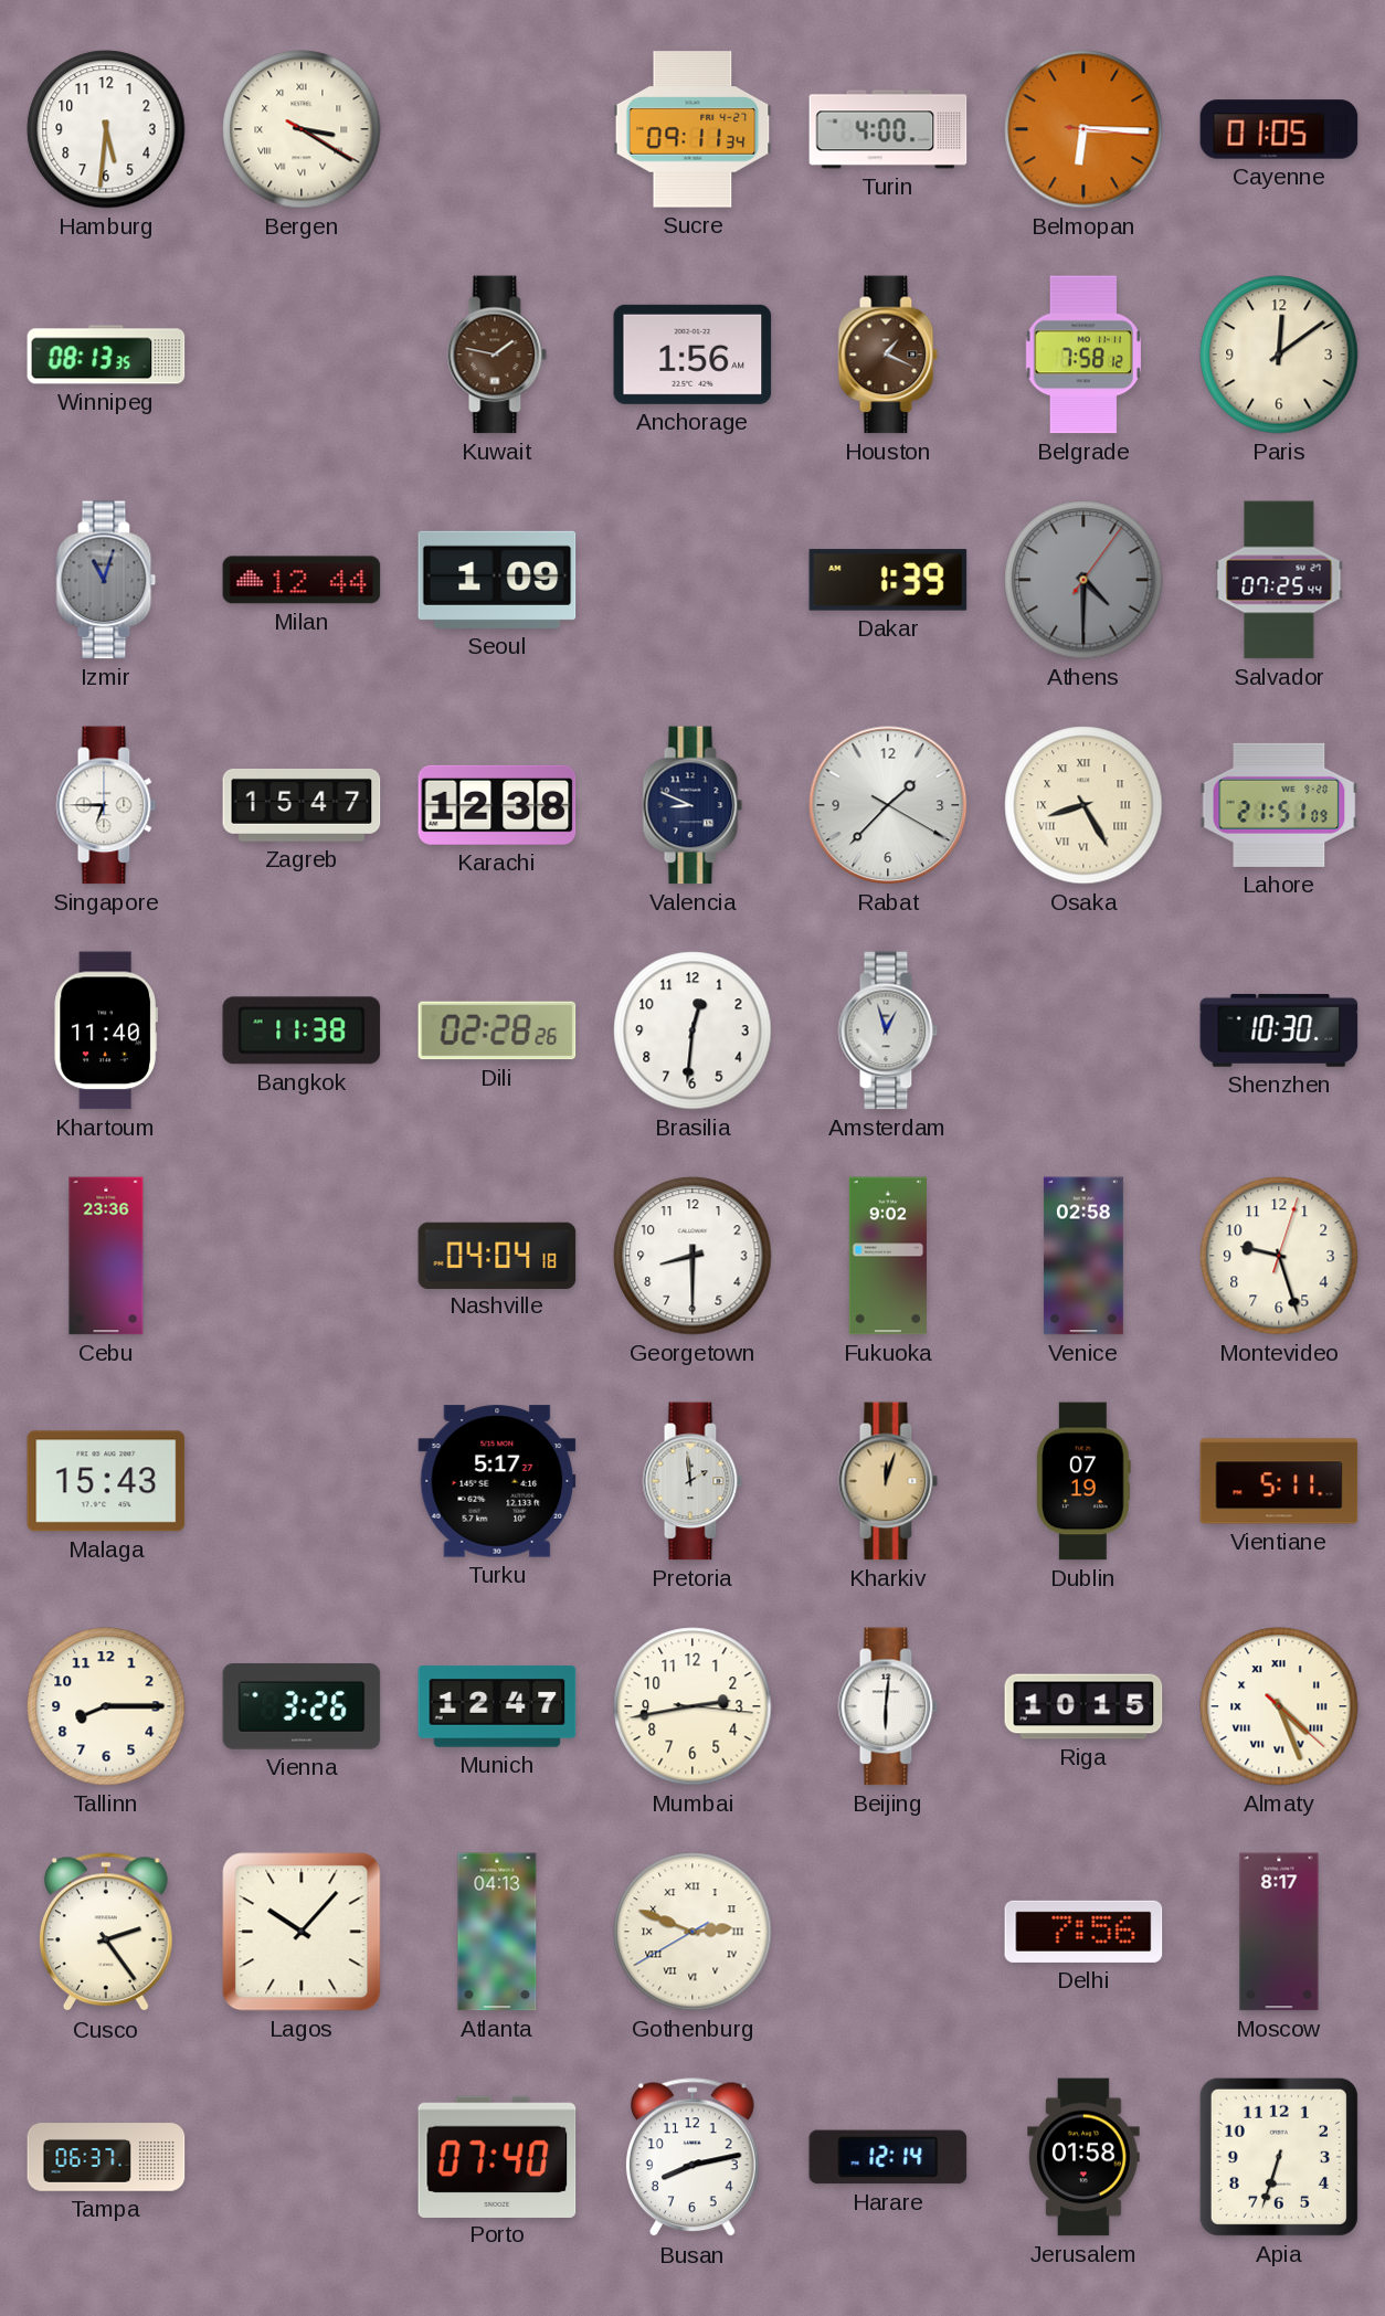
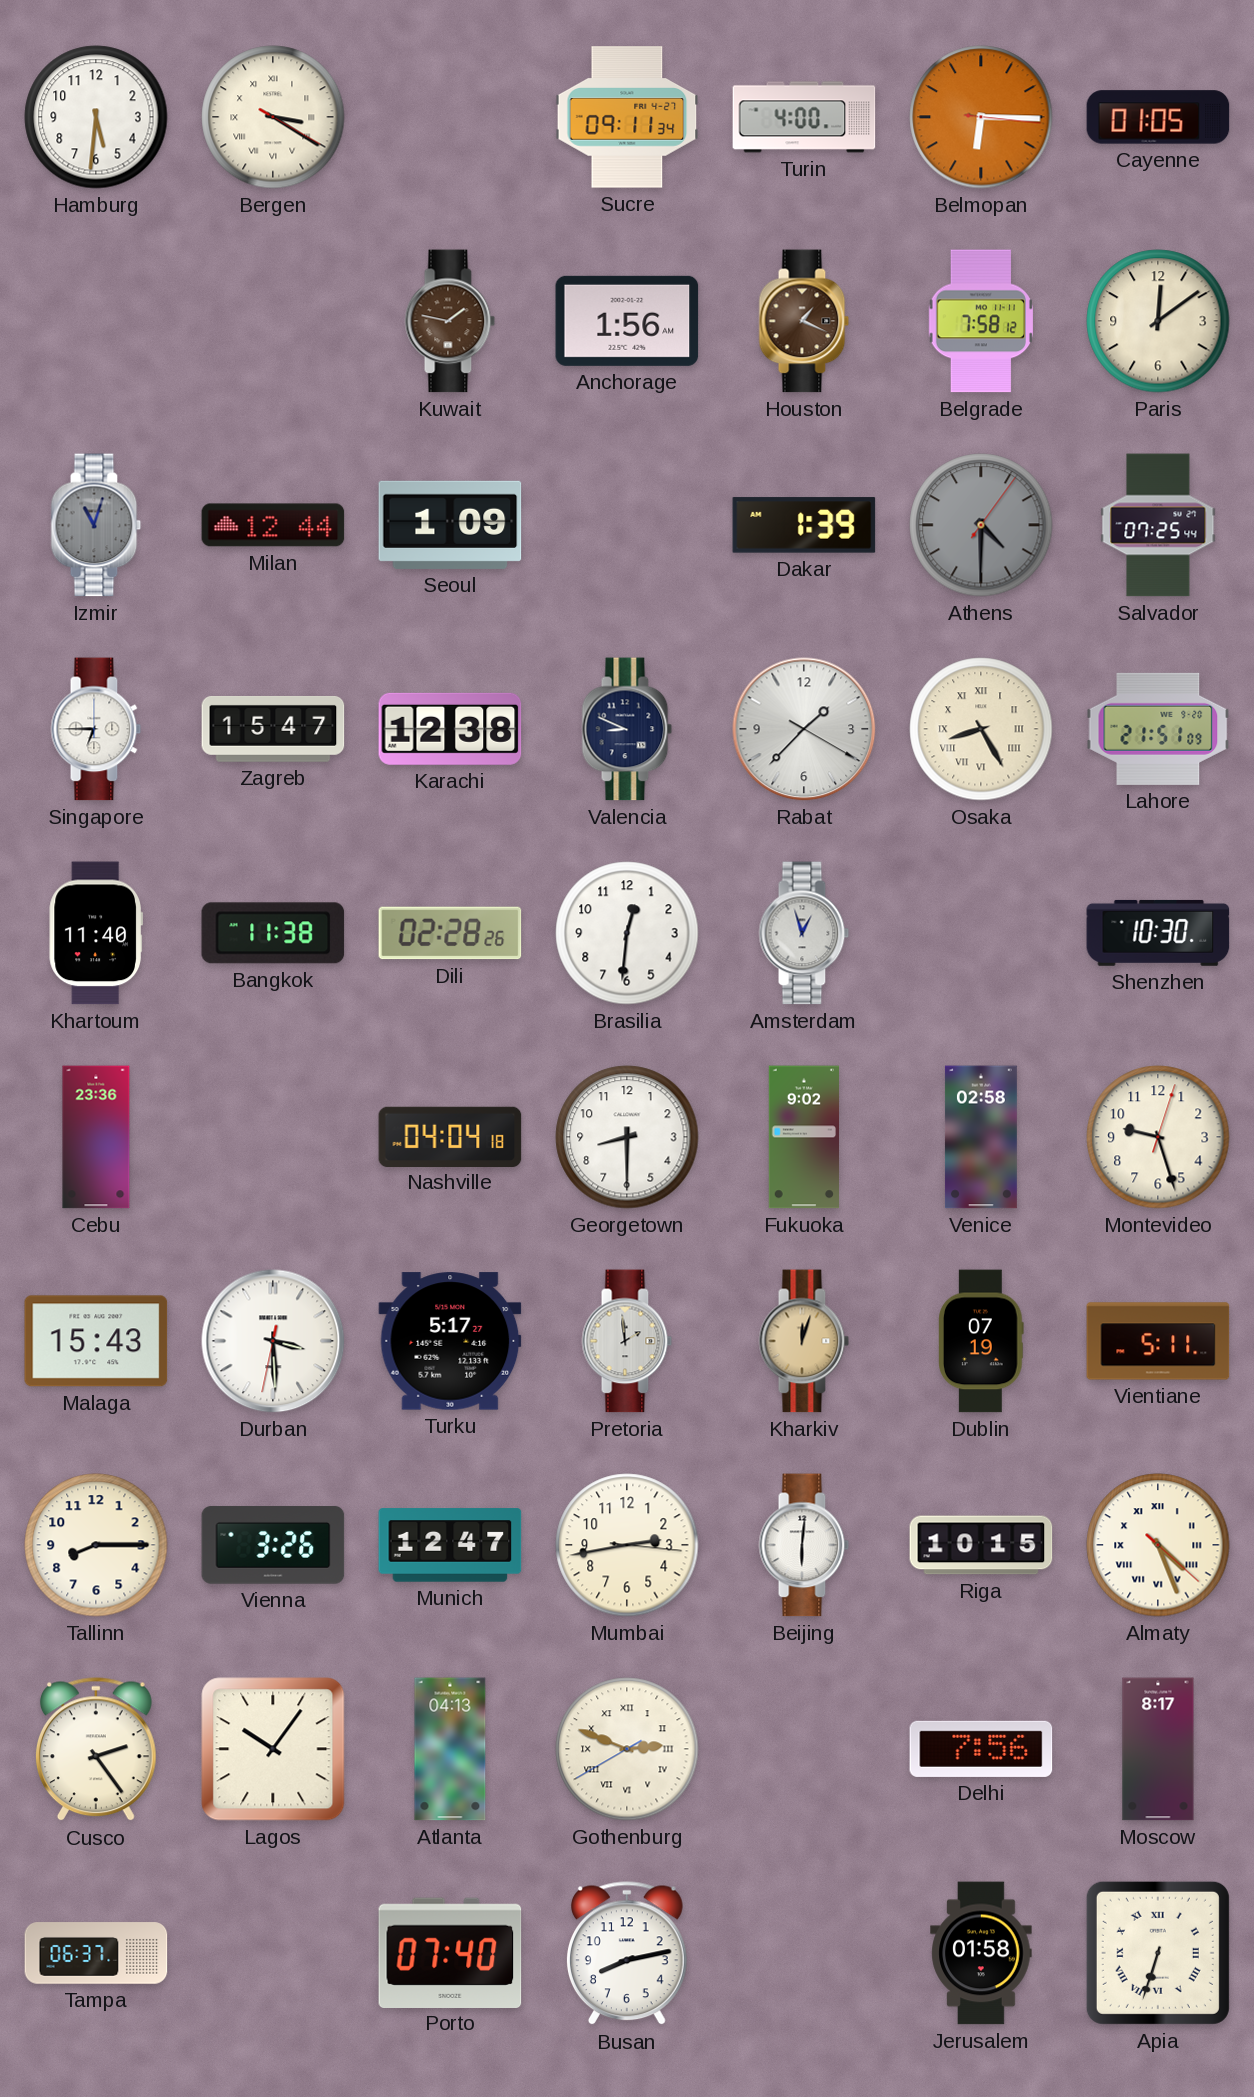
Winnipeg: 08:13 -> none (106, 355)
Durban: none -> 3:29 (273, 1341)
Lagos: 10:07 -> 10:06 (273, 1749)
Harare: 12:14 -> none (888, 2157)
Apia numerals: Arabic -> Roman (1158, 1953)
